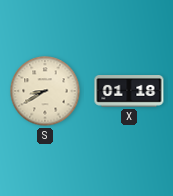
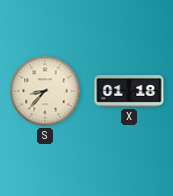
S: 8:40 -> 8:37 (45, 91)
